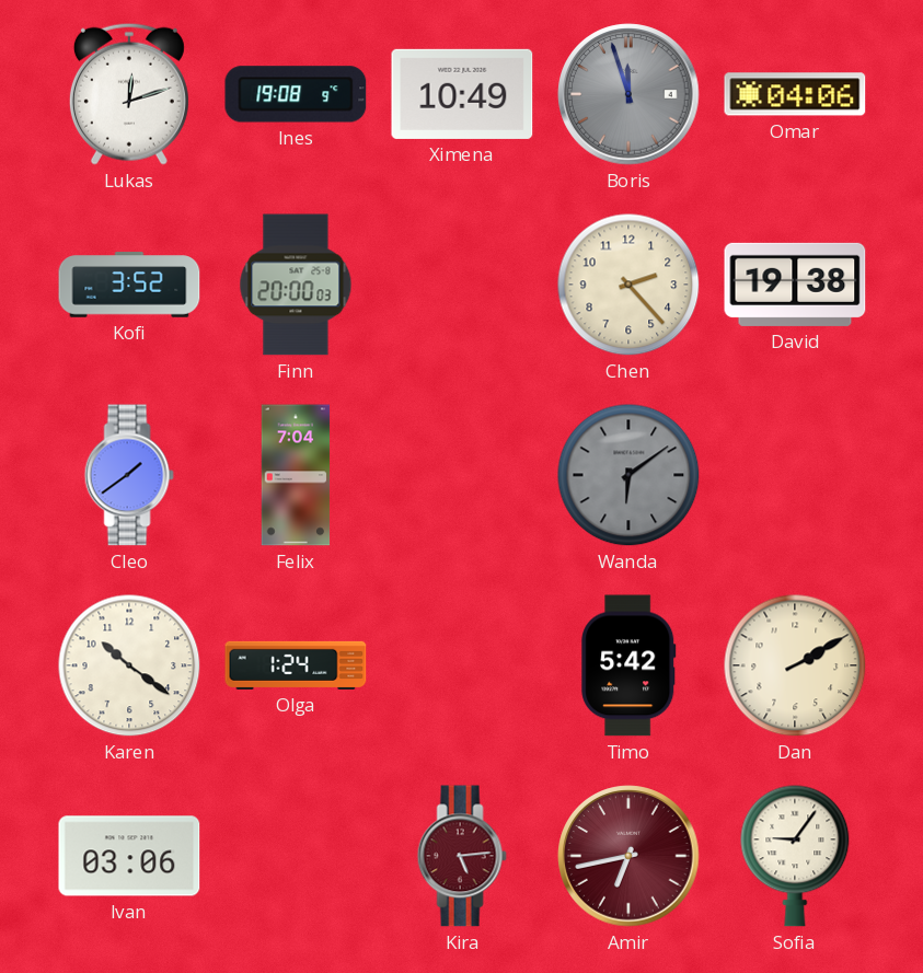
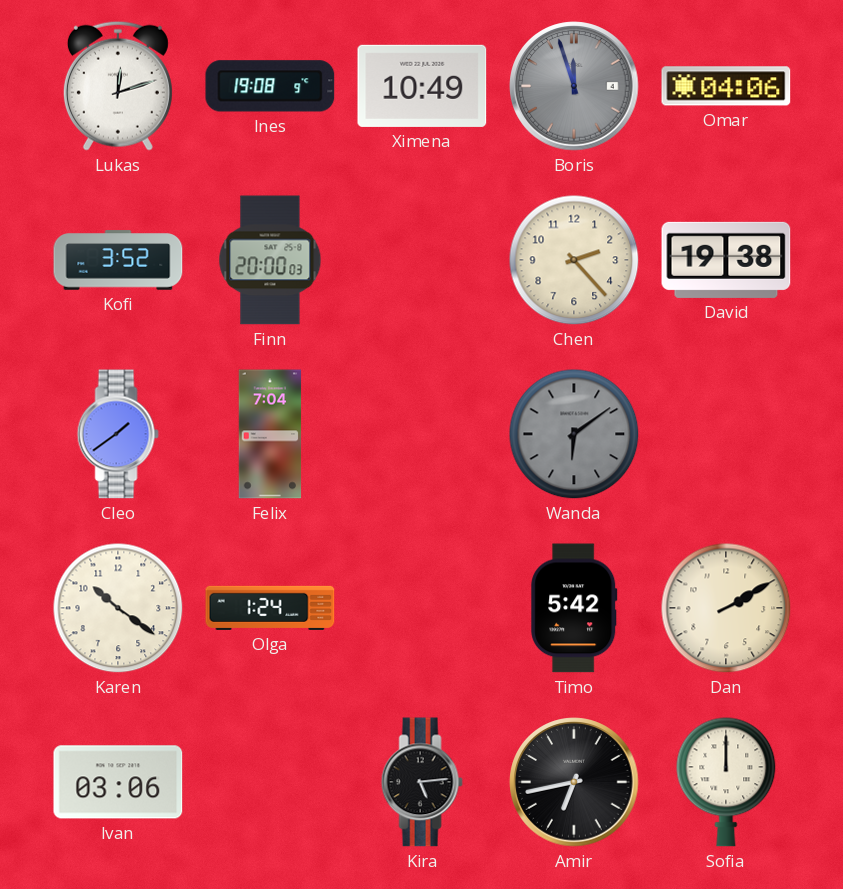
Kira dial: burgundy -> black (422, 782)
Amir dial: burgundy -> black (574, 782)
Sofia: 9:06 -> 12:00 (726, 782)
